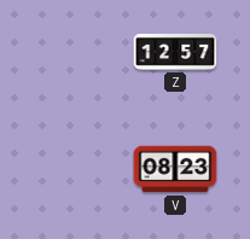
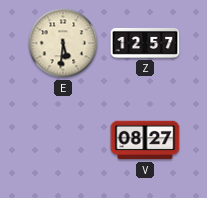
E: none -> 5:31 (63, 43)
V: 08:23 -> 08:27 (145, 140)
